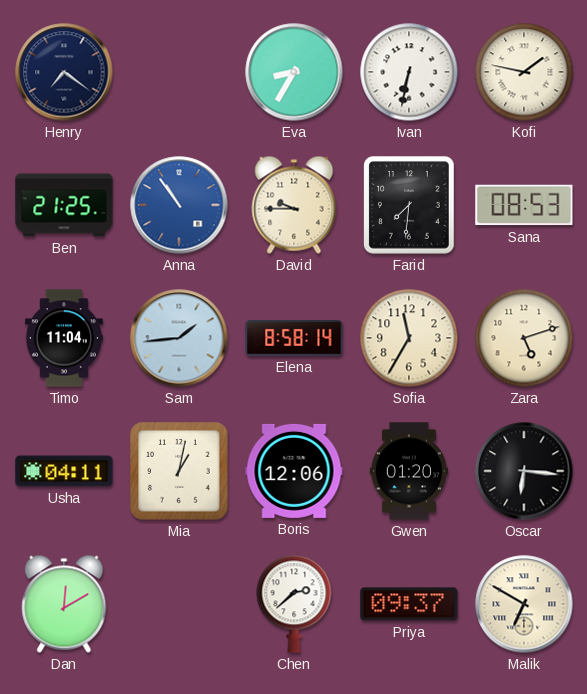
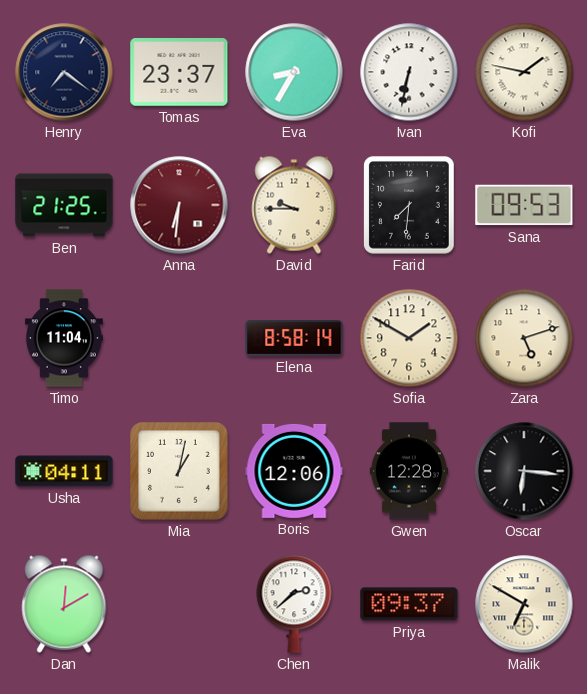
Tomas: none -> 23:37 (179, 73)
Anna: 10:54 -> 6:31 (179, 205)
Anna dial: blue -> burgundy (179, 205)
Sana: 08:53 -> 09:53 (524, 205)
Sam: 1:44 -> none (179, 338)
Sofia: 11:35 -> 1:50 (409, 338)
Gwen: 01:20 -> 12:28 (409, 471)
